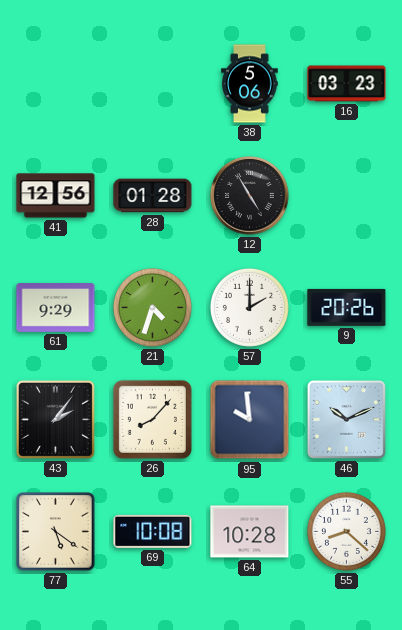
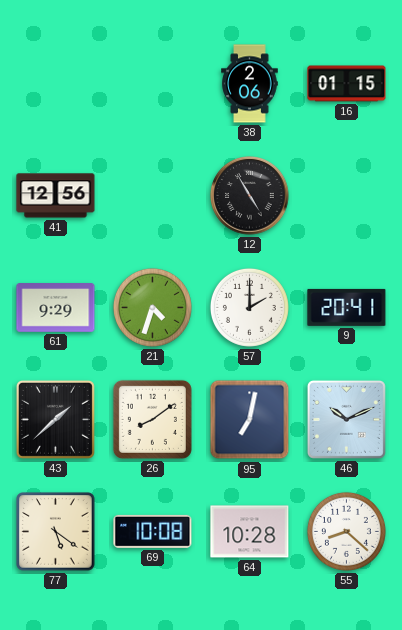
38: 5:06 -> 2:06 (250, 84)
16: 03:23 -> 01:15 (347, 84)
28: 01:28 -> none (153, 196)
9: 20:26 -> 20:41 (347, 307)
43: 2:06 -> 1:38 (55, 419)
26: 8:07 -> 8:09 (152, 419)
95: 9:59 -> 7:02 (250, 420)
